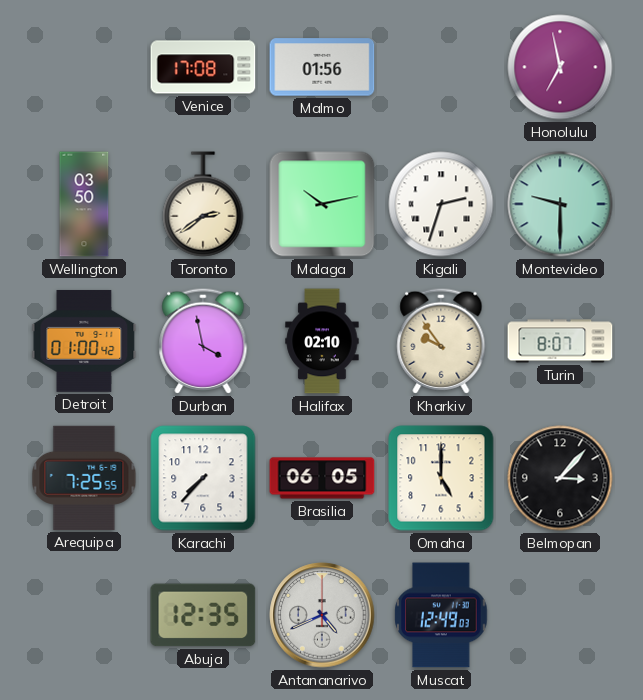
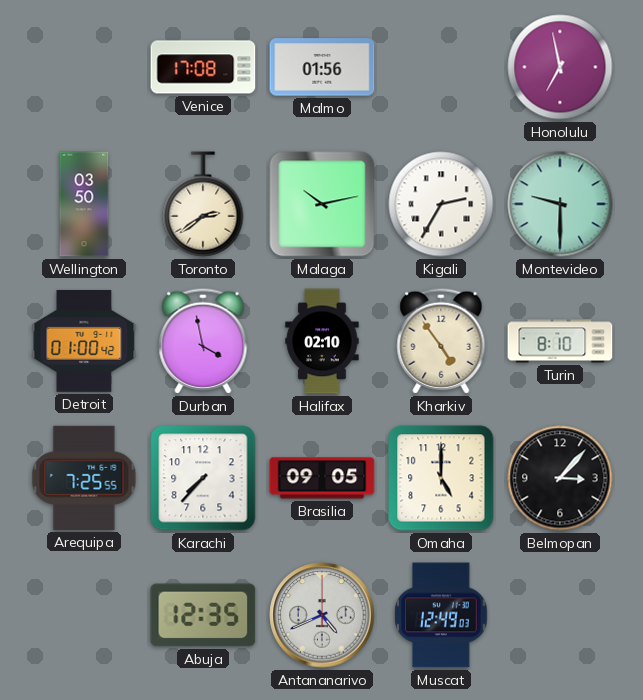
Kigali: 2:33 -> 2:35 (441, 204)
Kharkiv: 9:54 -> 4:54 (441, 341)
Turin: 8:07 -> 8:10 (560, 341)
Brasilia: 06:05 -> 09:05 (322, 478)
